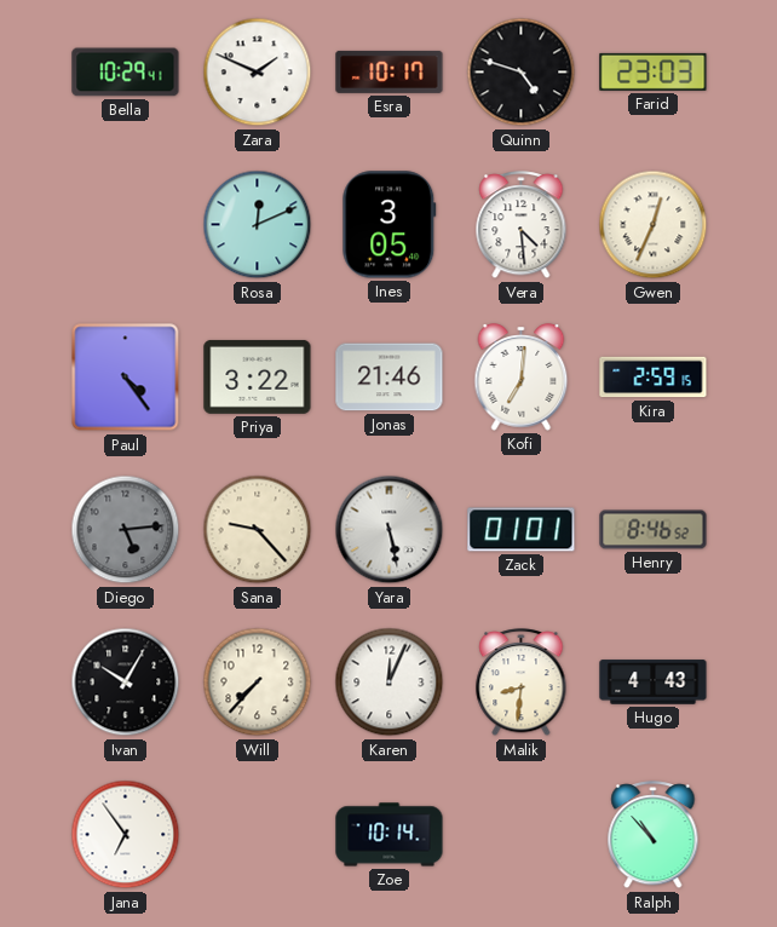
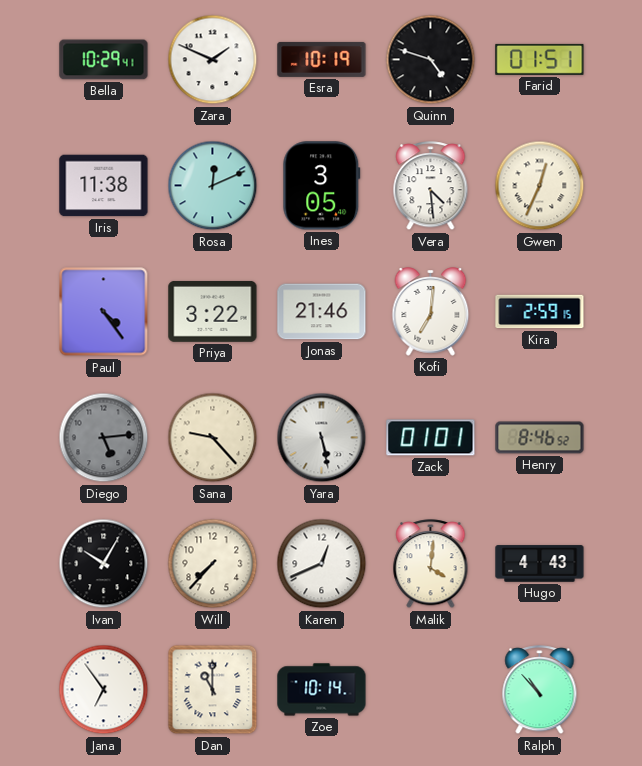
Esra: 10:17 -> 10:19 (322, 59)
Farid: 23:03 -> 01:51 (540, 59)
Iris: none -> 11:38 (104, 186)
Karen: 12:04 -> 12:41 (322, 564)
Malik: 8:31 -> 4:01 (431, 564)
Dan: none -> 11:00 (213, 690)
